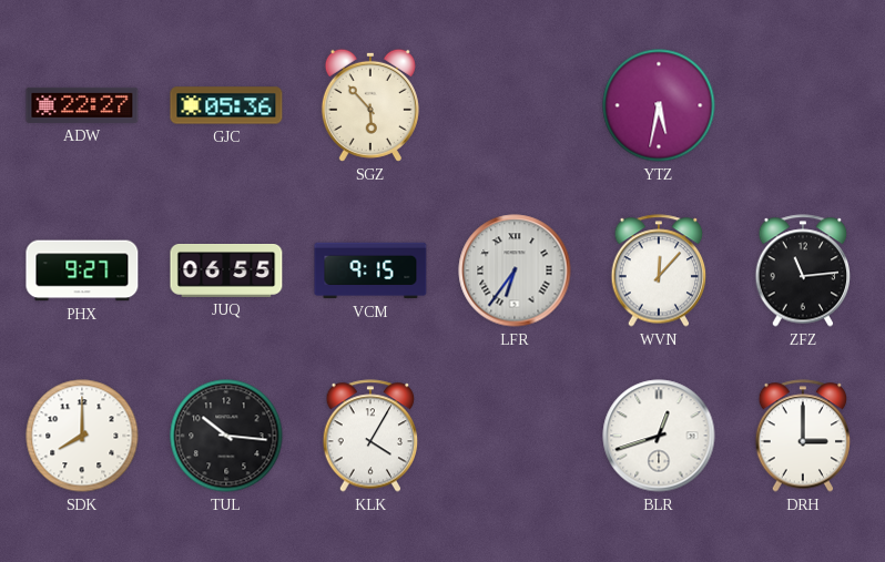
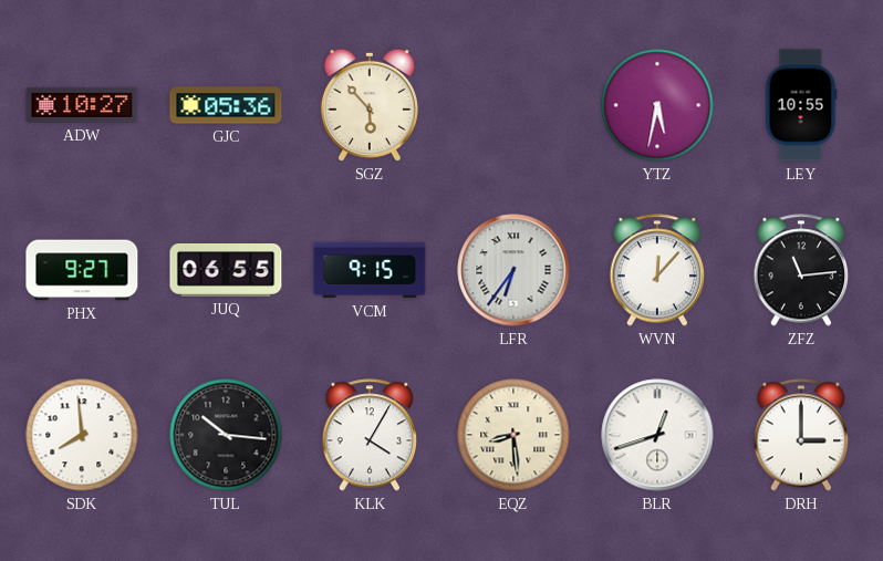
ADW: 22:27 -> 10:27 (82, 105)
LEY: none -> 10:55 (801, 105)
SDK: 8:00 -> 7:59 (82, 435)
EQZ: none -> 8:29 (513, 435)
